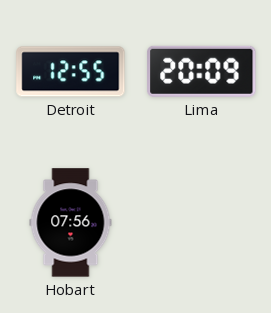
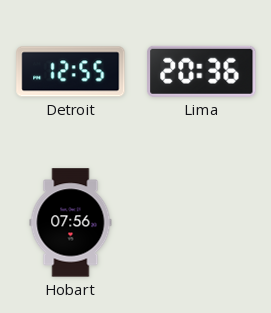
Lima: 20:09 -> 20:36 (202, 71)
